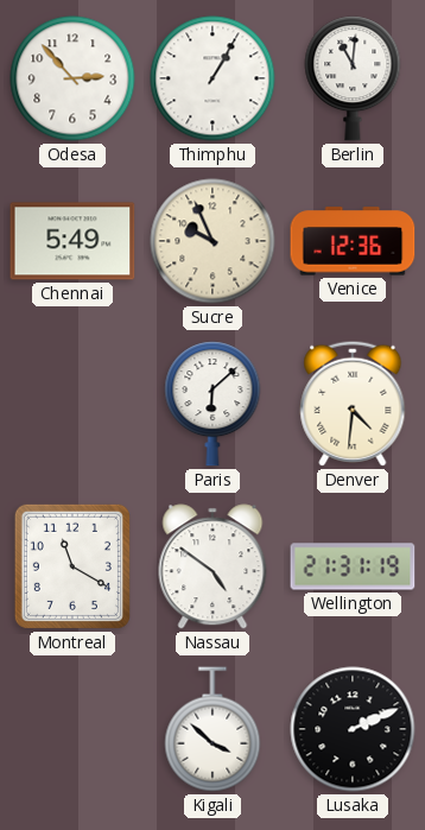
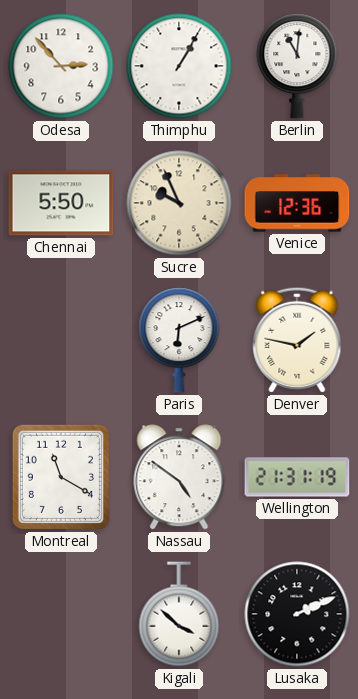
Chennai: 5:49 -> 5:50 (61, 203)
Paris: 6:08 -> 6:11 (179, 340)
Denver: 4:31 -> 1:47 (297, 340)
